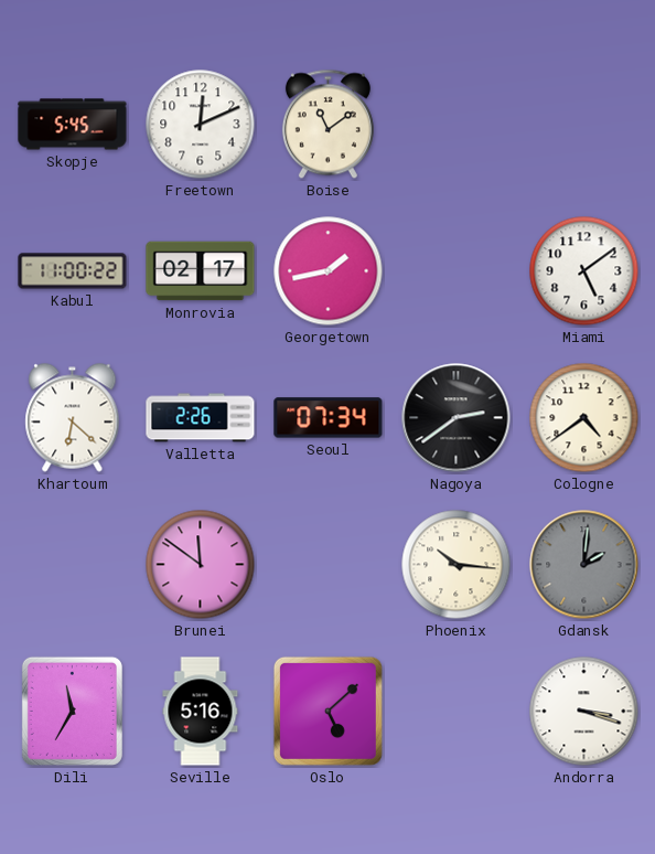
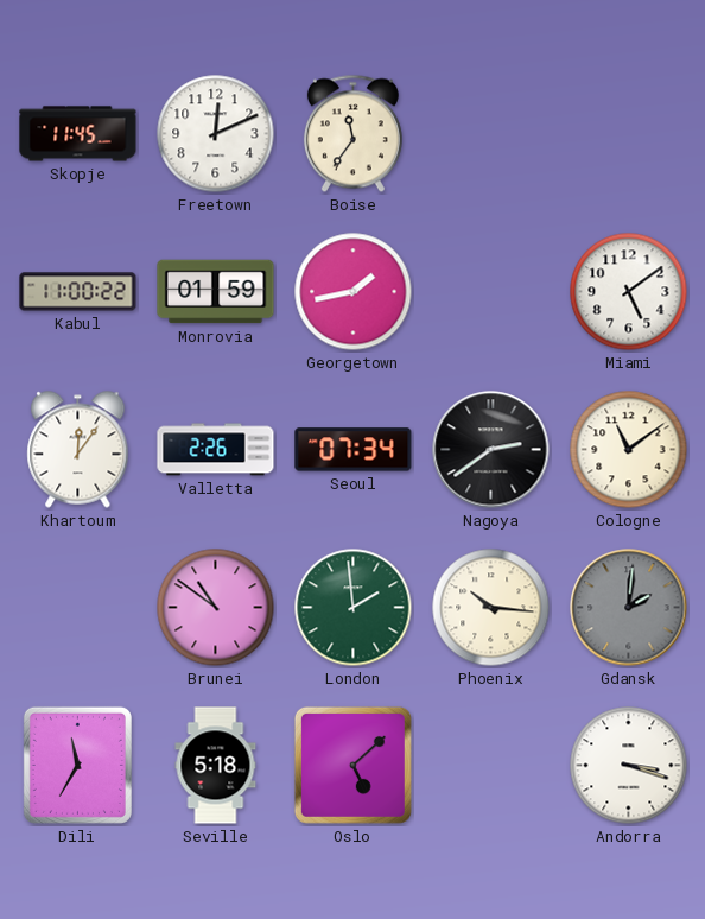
Skopje: 5:45 -> 11:45 (78, 134)
Boise: 11:09 -> 11:36 (352, 134)
Monrovia: 02:17 -> 01:59 (216, 292)
Khartoum: 6:22 -> 12:06 (78, 450)
Cologne: 4:39 -> 11:09 (629, 450)
Brunei: 11:51 -> 10:51 (216, 608)
London: none -> 1:59 (354, 608)
Seville: 5:16 -> 5:18 (216, 766)
